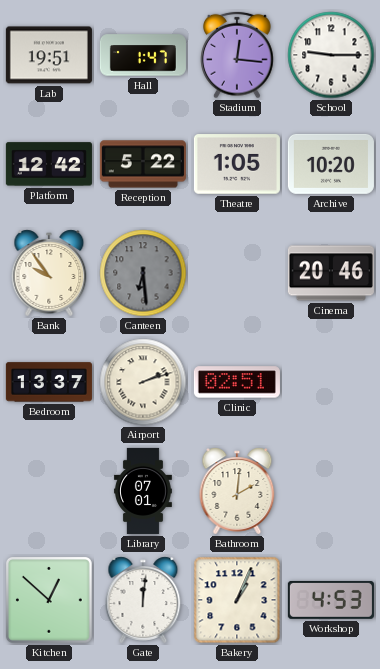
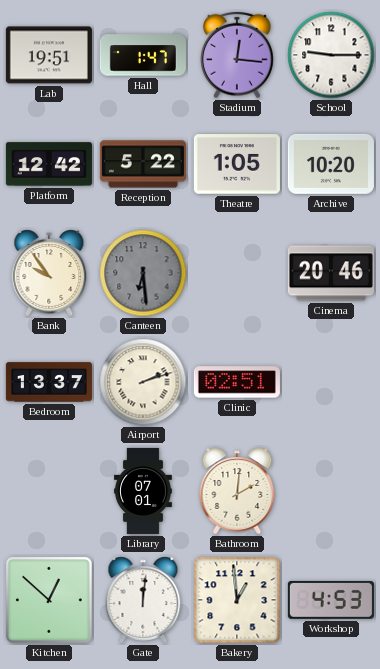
Bakery: 1:04 -> 12:59 (237, 600)
